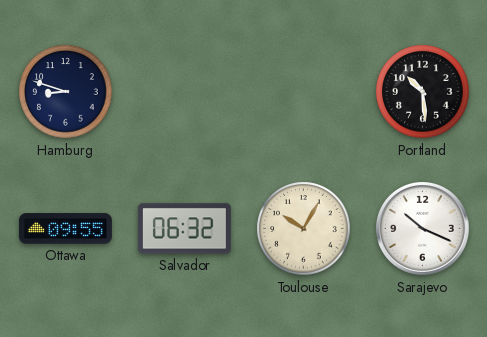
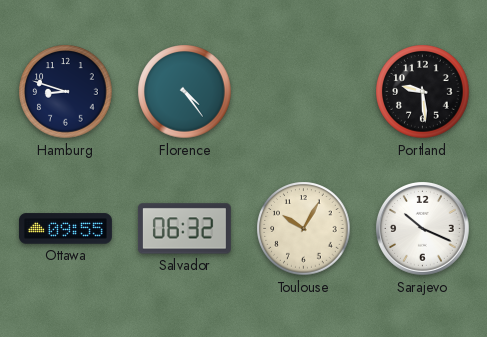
Florence: none -> 4:24 (185, 92)
Portland: 10:29 -> 9:29 (423, 92)
